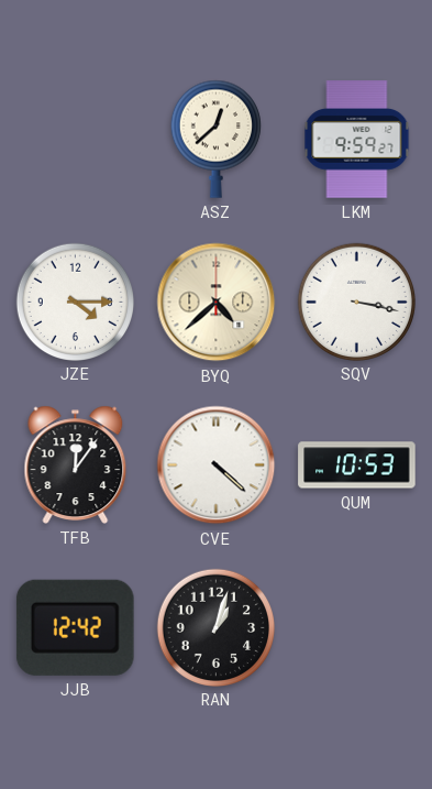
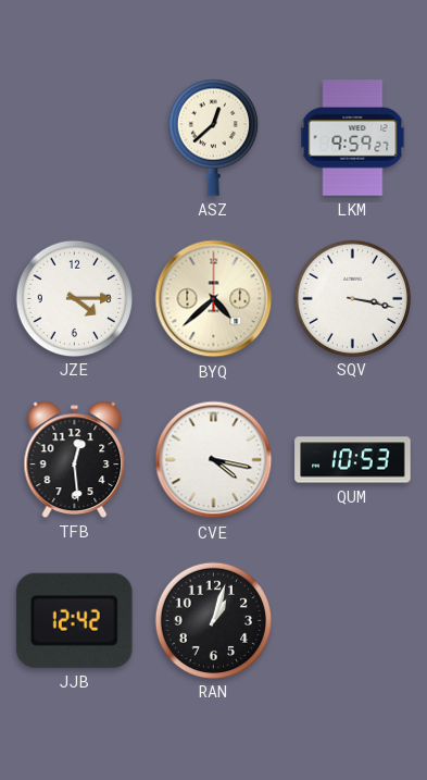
TFB: 12:06 -> 12:29 (75, 459)
CVE: 4:22 -> 4:17 (214, 460)
